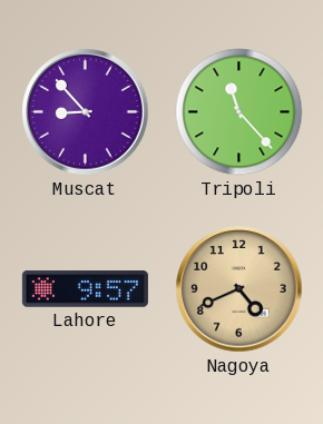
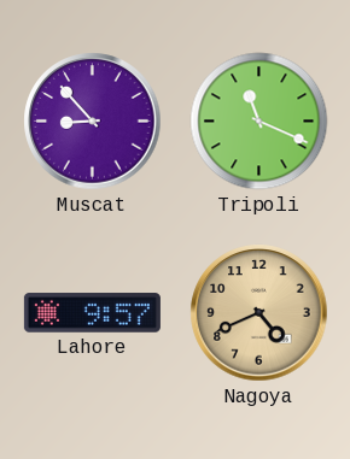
Tripoli: 11:23 -> 11:19 (259, 122)
